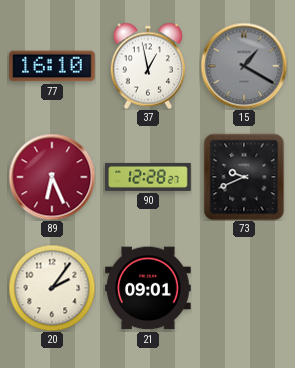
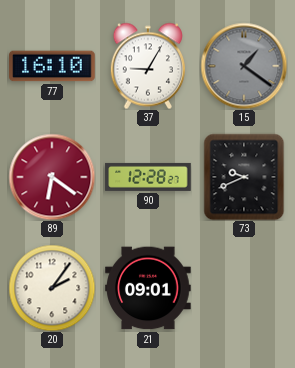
37: 12:58 -> 9:05 (148, 66)
15: 1:20 -> 1:21 (244, 66)
89: 6:26 -> 6:21 (52, 177)
